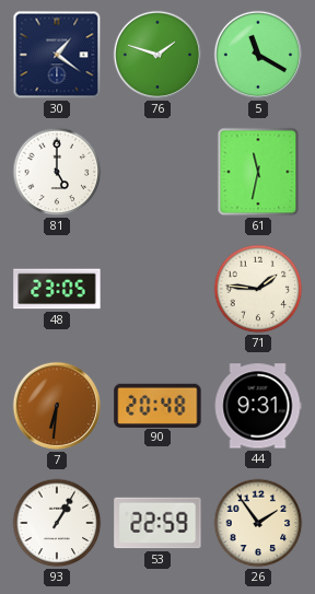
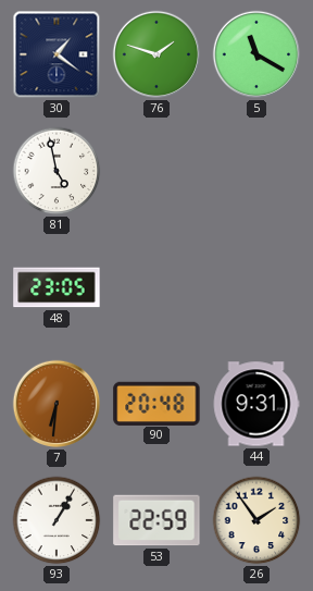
81: 5:00 -> 4:58 (57, 171)
61: 11:32 -> none (258, 172)
71: 1:46 -> none (258, 289)
